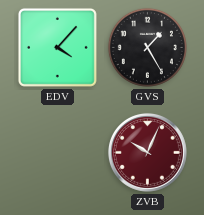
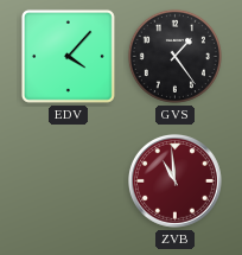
GVS: 1:25 -> 1:24 (174, 56)
ZVB: 10:04 -> 10:59 (174, 180)
